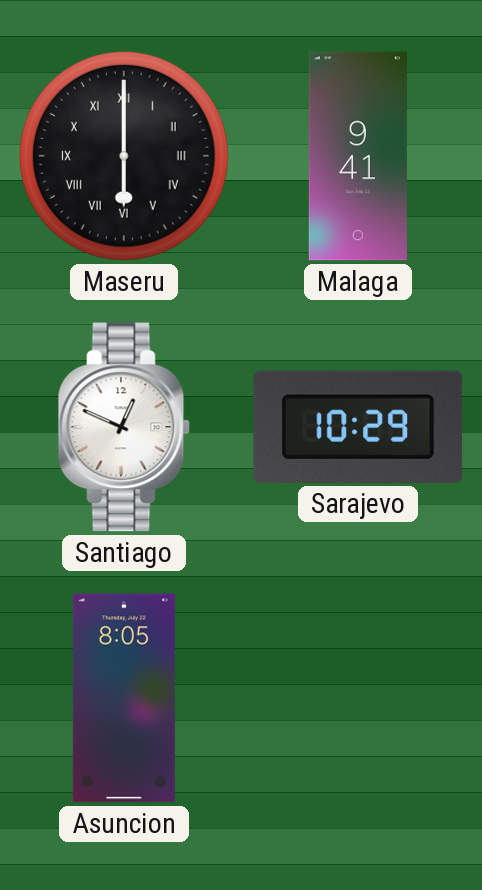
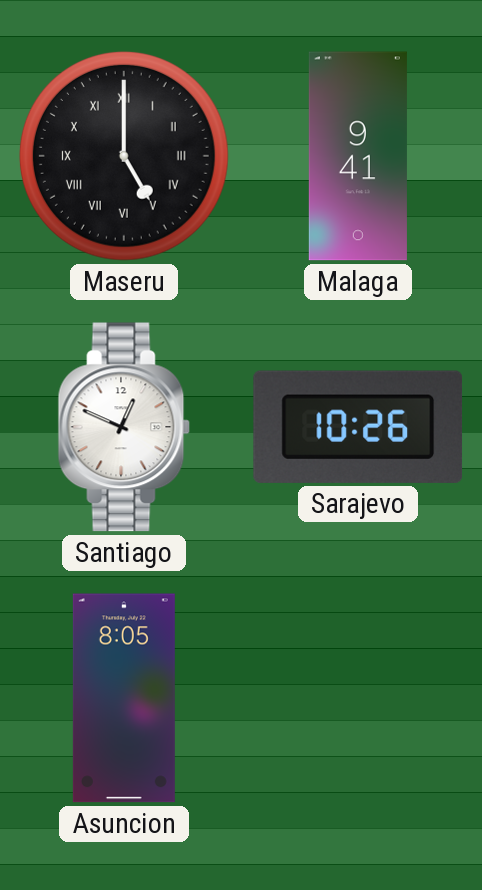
Maseru: 6:00 -> 5:00 (124, 156)
Sarajevo: 10:29 -> 10:26 (358, 427)
